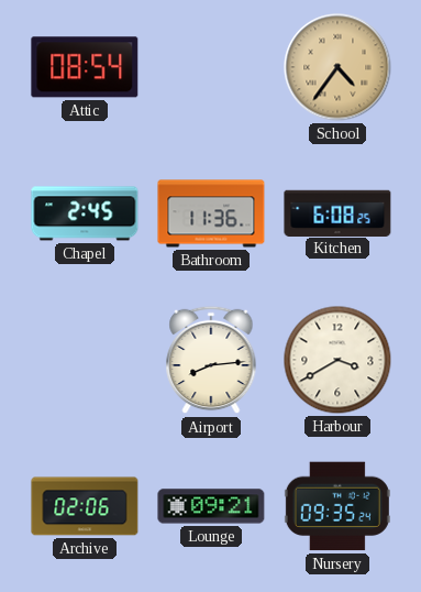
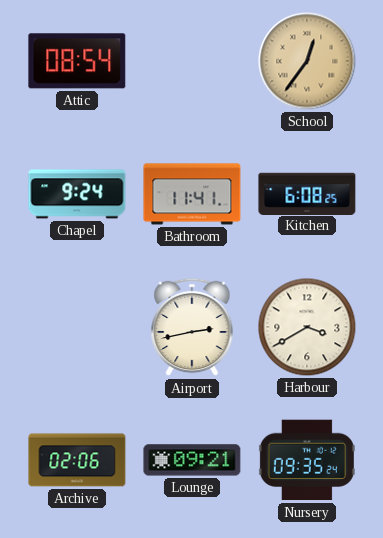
School: 4:36 -> 12:36 (307, 61)
Chapel: 2:45 -> 9:24 (77, 194)
Bathroom: 11:36 -> 11:41 (192, 194)
Airport: 8:14 -> 2:43 (192, 327)
